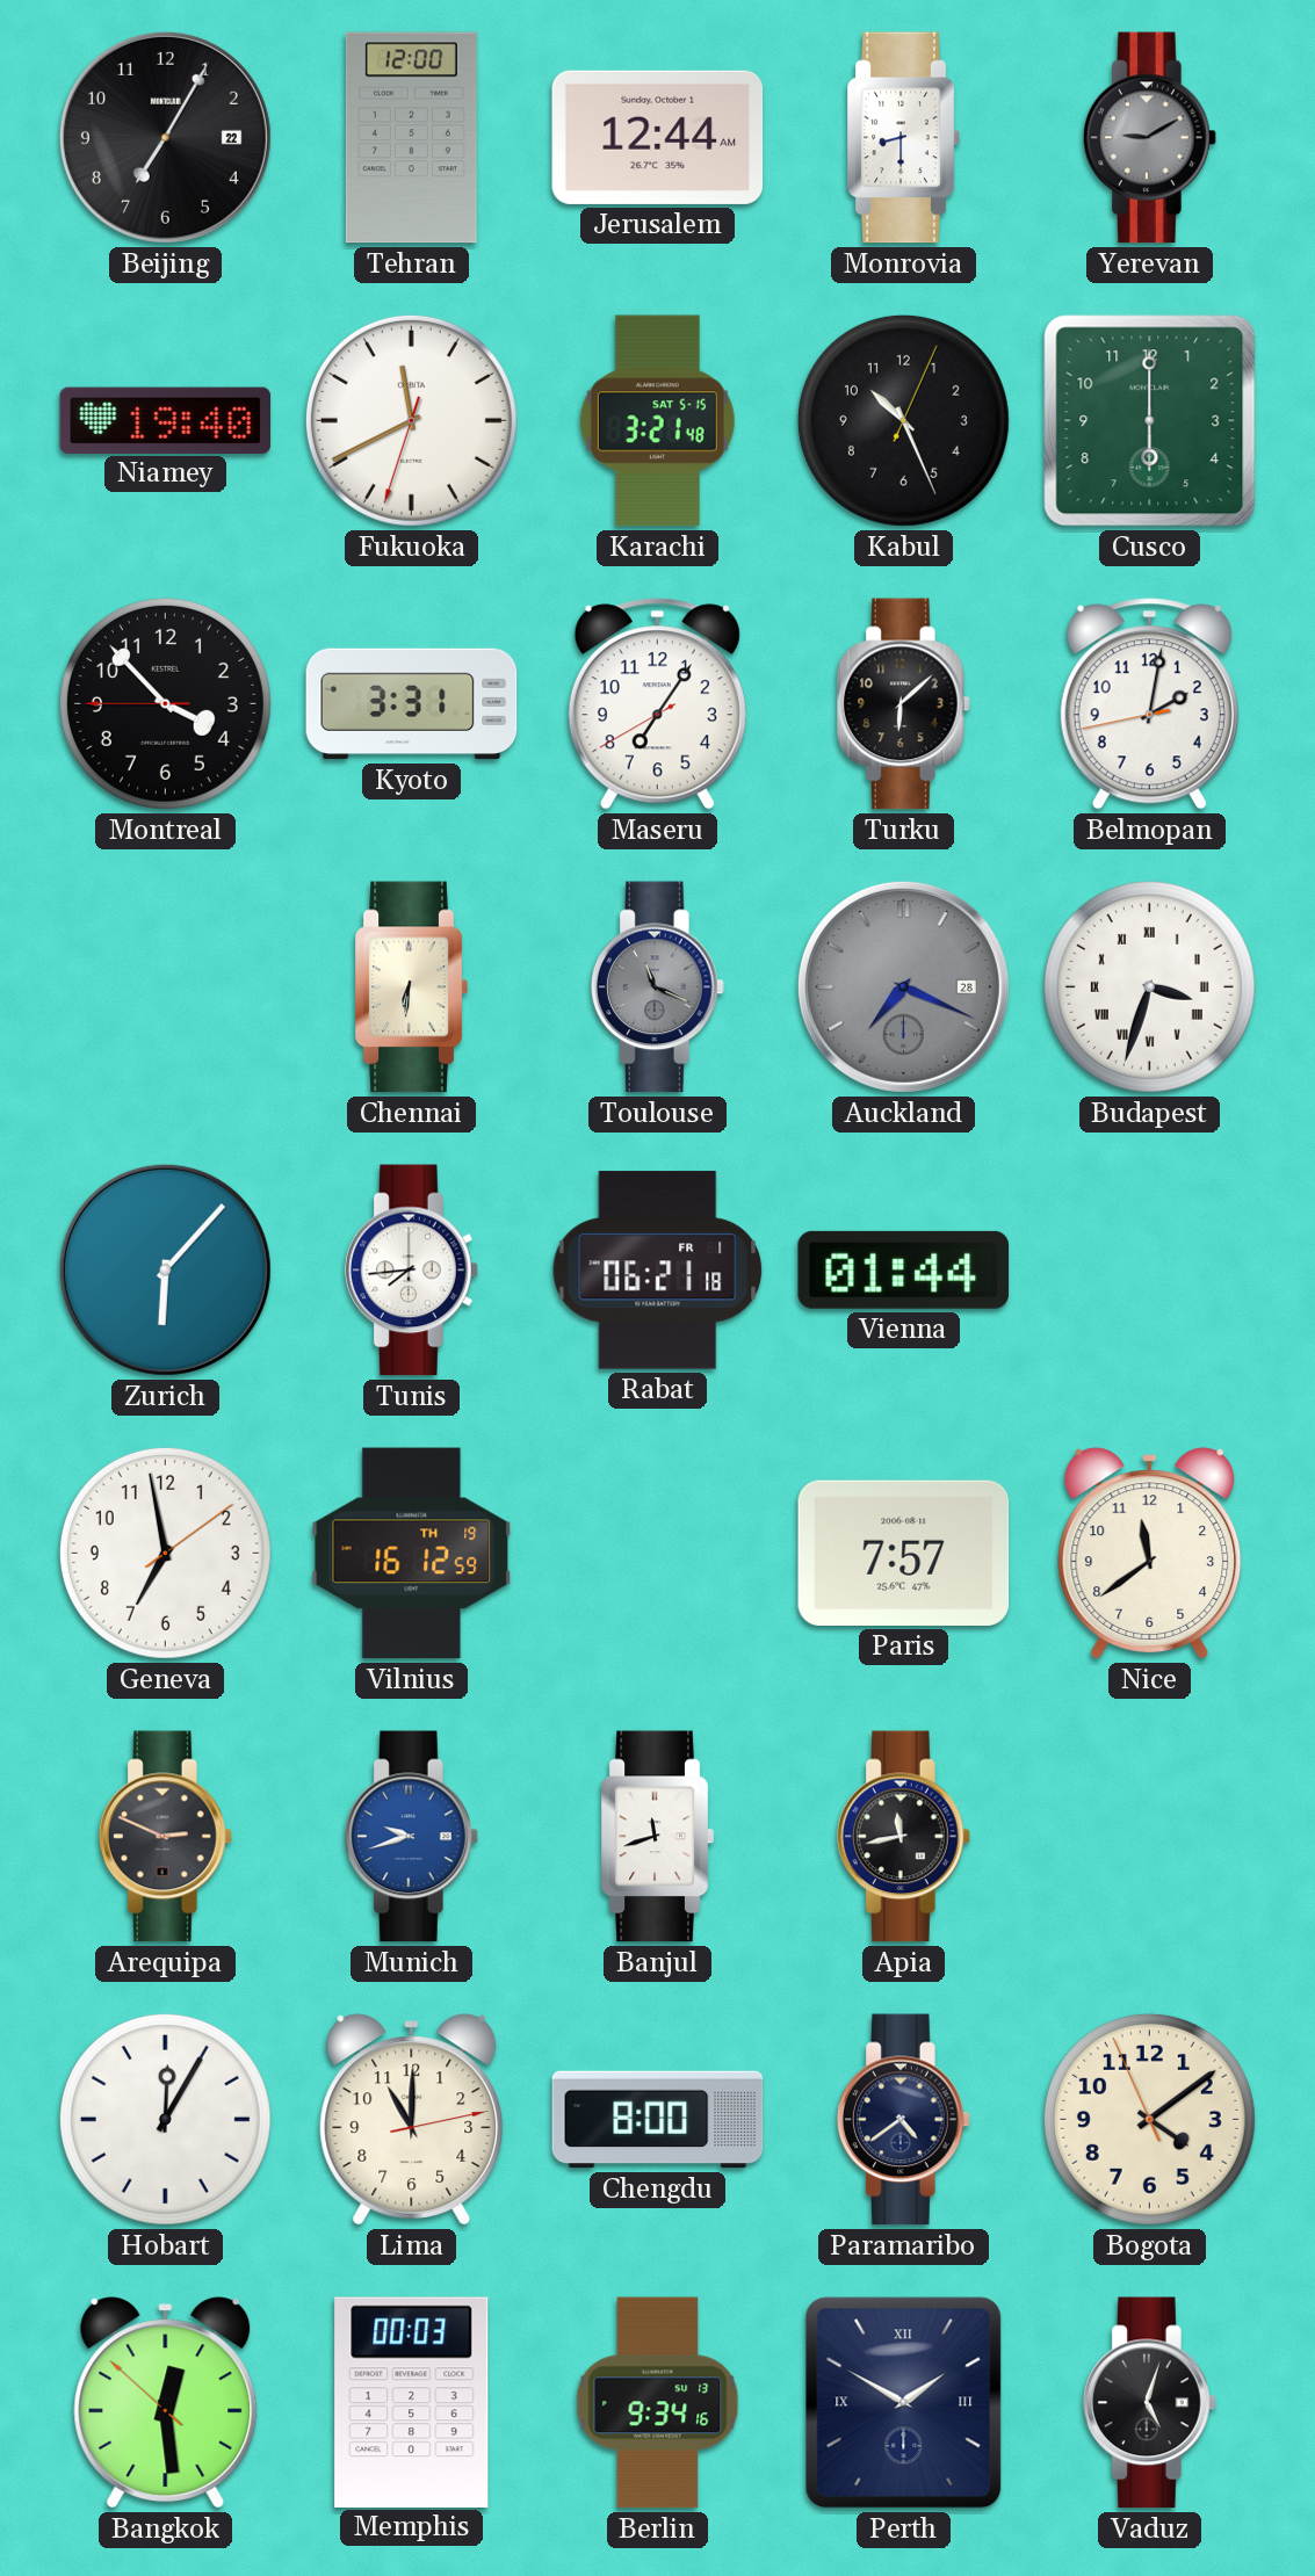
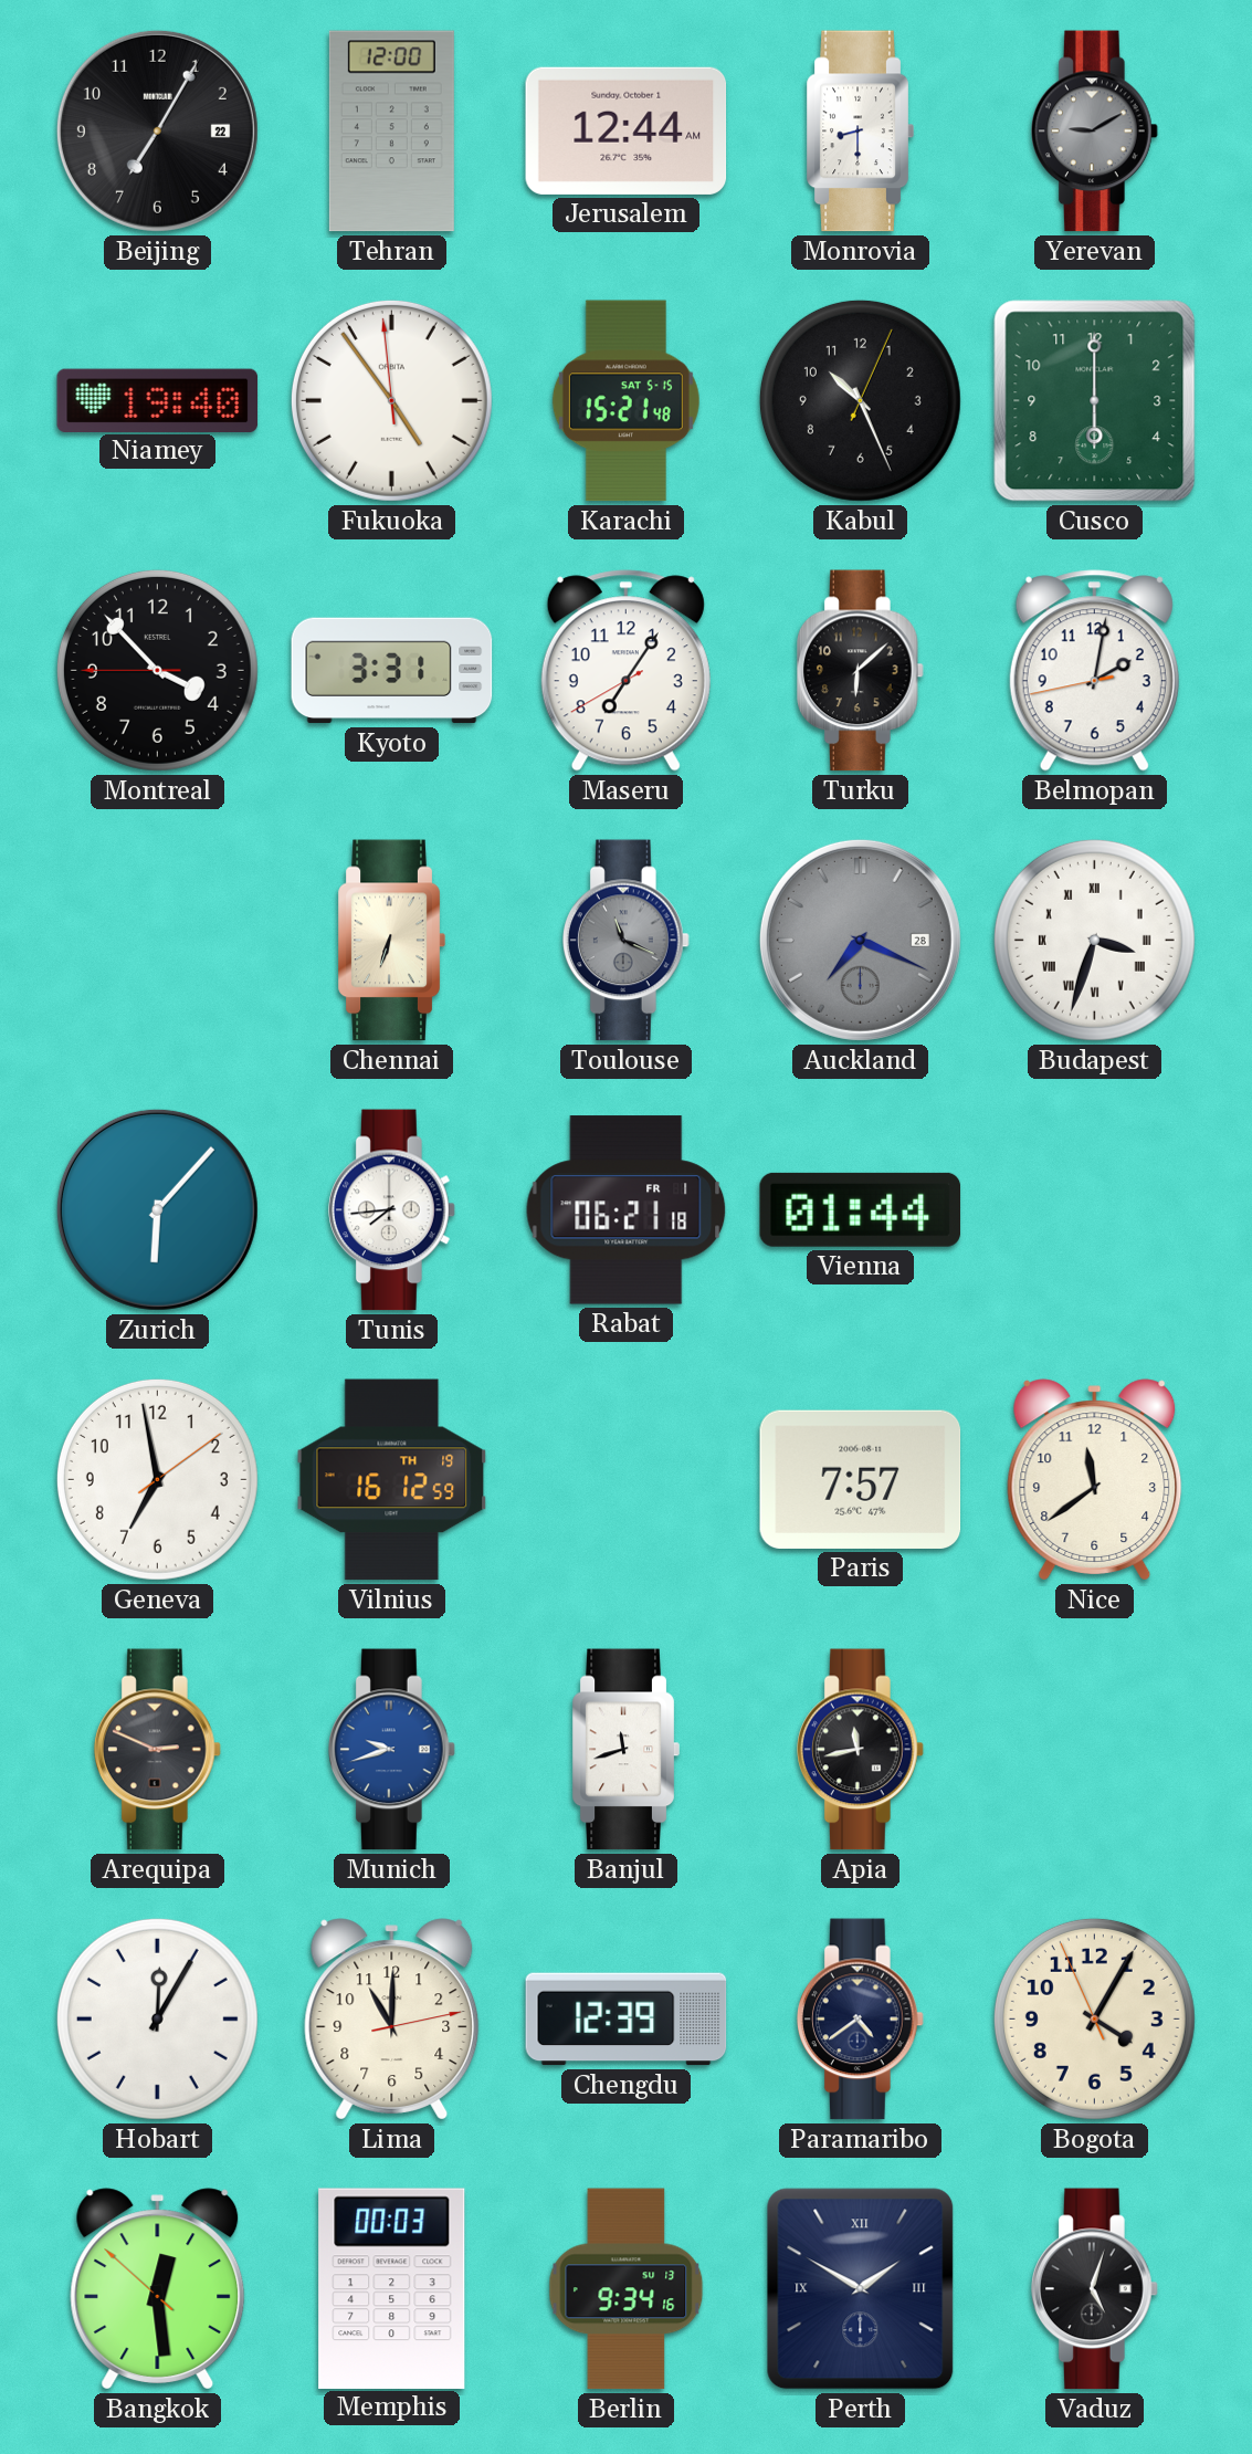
Fukuoka: 11:40 -> 4:53 (391, 400)
Karachi: 3:21 -> 15:21 (625, 401)
Chennai: 6:31 -> 6:33 (391, 941)
Chengdu: 8:00 -> 12:39 (627, 2020)
Bogota: 4:08 -> 4:04 (1094, 2018)
